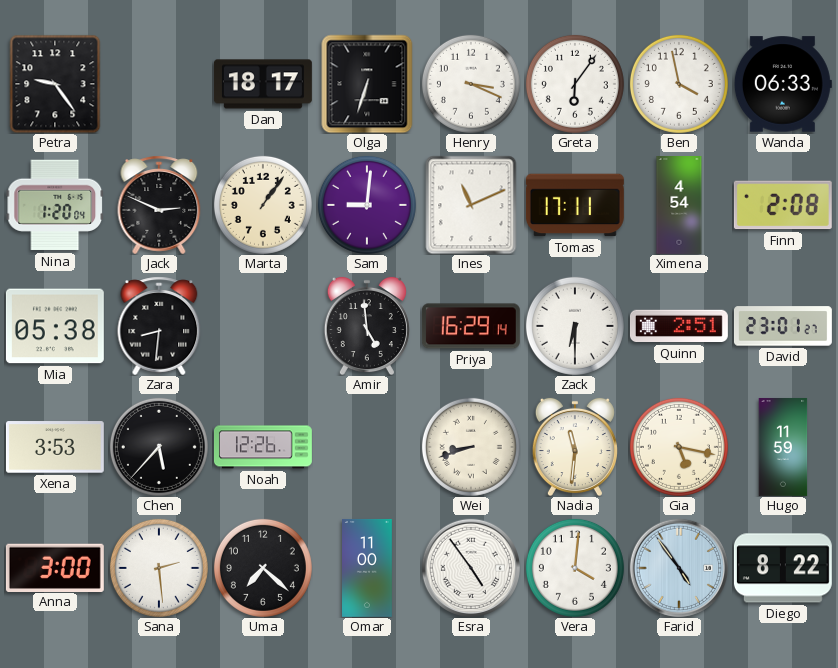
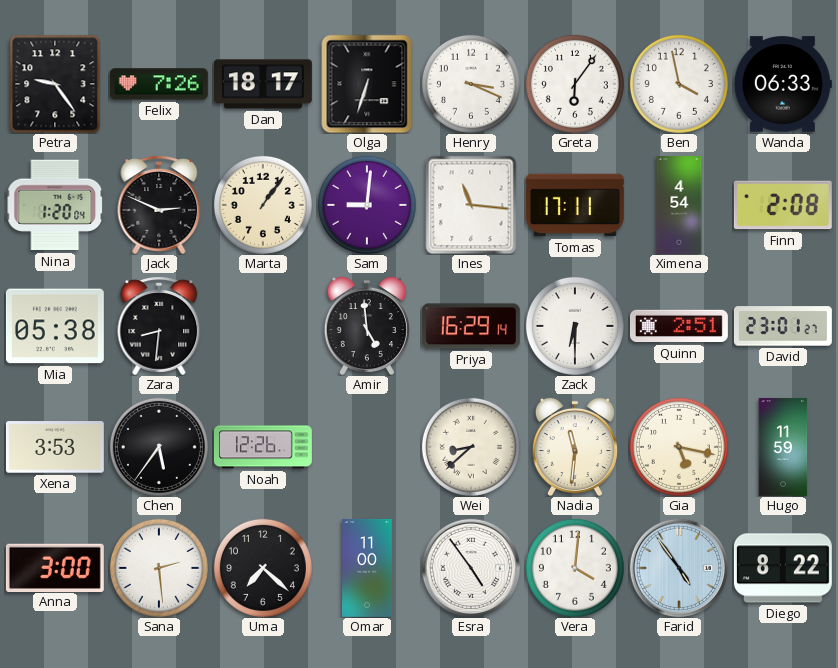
Felix: none -> 7:26 (159, 84)
Ines: 11:11 -> 11:16 (471, 205)
Chen: 5:37 -> 5:36 (159, 447)
Wei: 8:42 -> 8:38 (471, 447)
